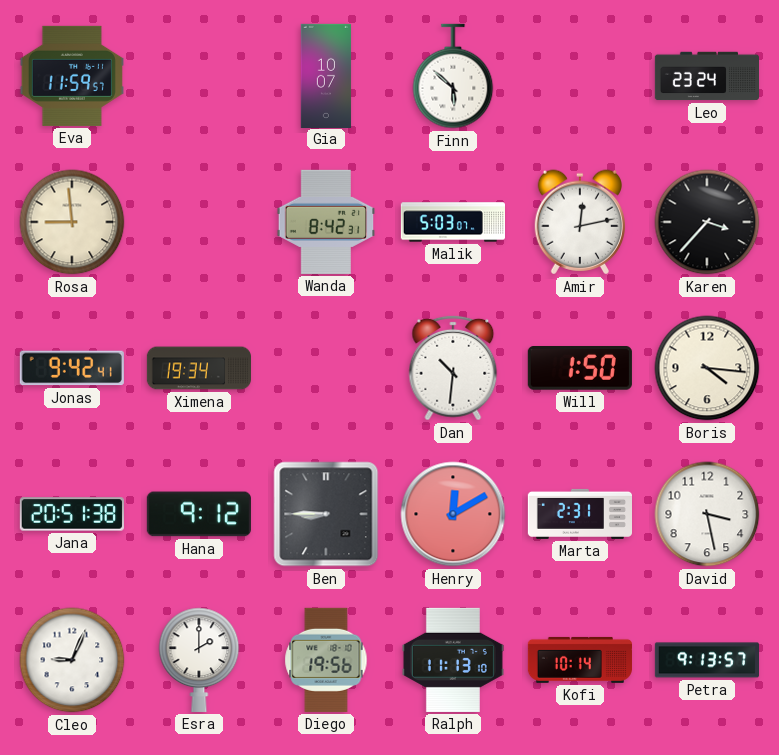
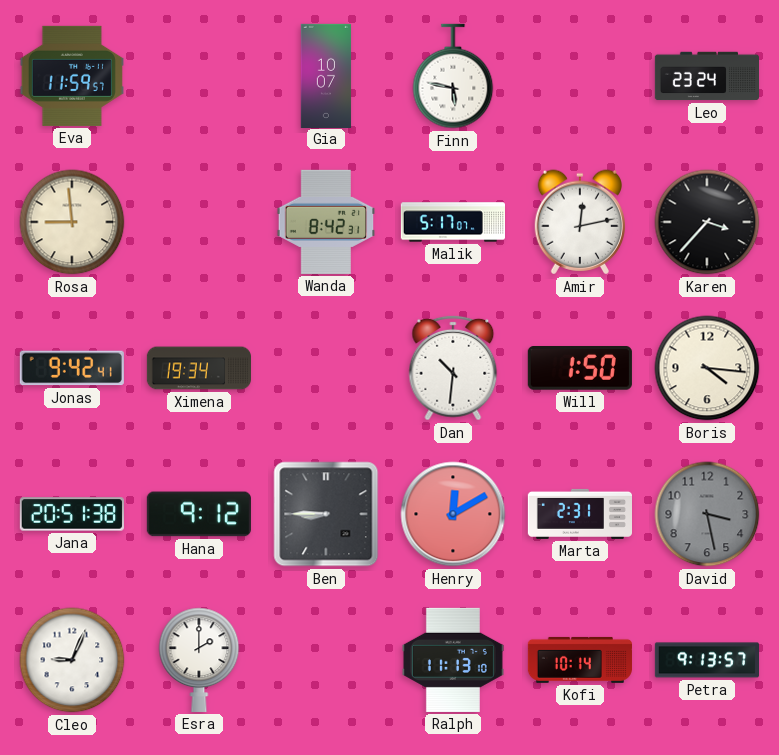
Finn: 5:52 -> 5:47 (453, 76)
Malik: 5:03 -> 5:17 (452, 222)
David dial: white -> grey (707, 514)
Diego: 19:56 -> none (326, 660)
